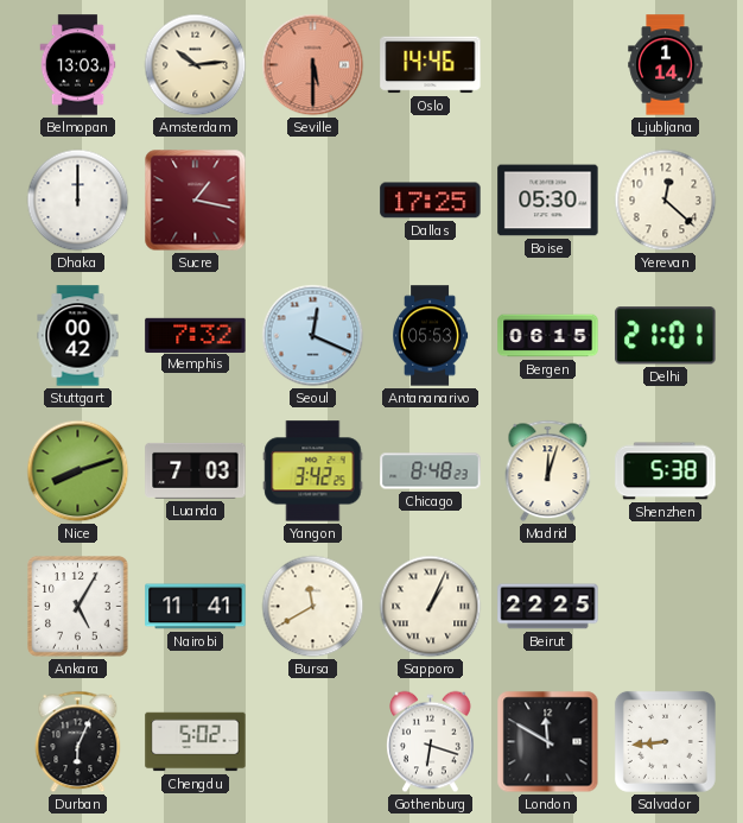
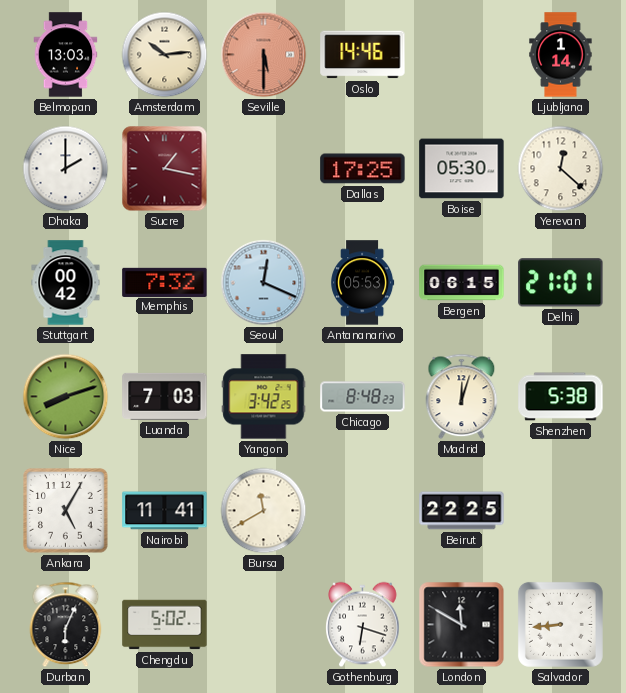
Dhaka: 12:00 -> 2:00 (66, 169)
Sapporo: 1:04 -> none (431, 607)
